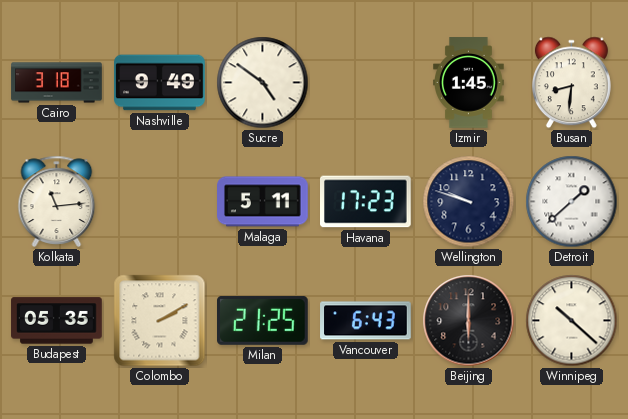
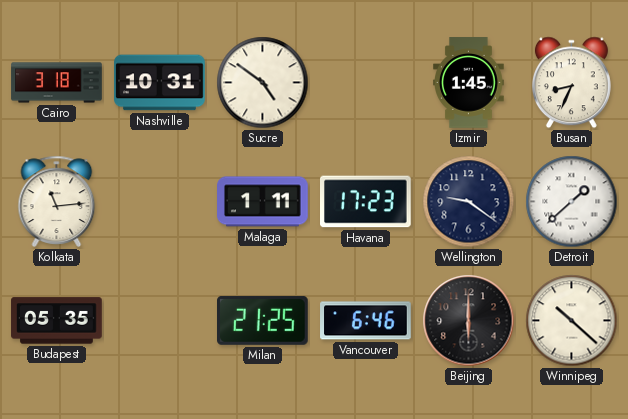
Nashville: 9:49 -> 10:31 (160, 83)
Busan: 8:31 -> 8:34 (571, 83)
Malaga: 5:11 -> 1:11 (263, 202)
Wellington: 9:48 -> 9:21 (469, 202)
Colombo: 2:10 -> none (160, 321)
Vancouver: 6:43 -> 6:46 (366, 321)
